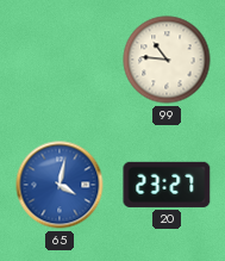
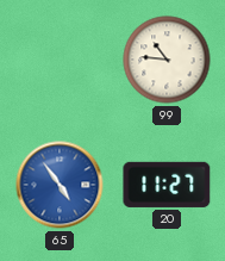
65: 4:02 -> 4:54 (60, 185)
20: 23:27 -> 11:27 (167, 185)
